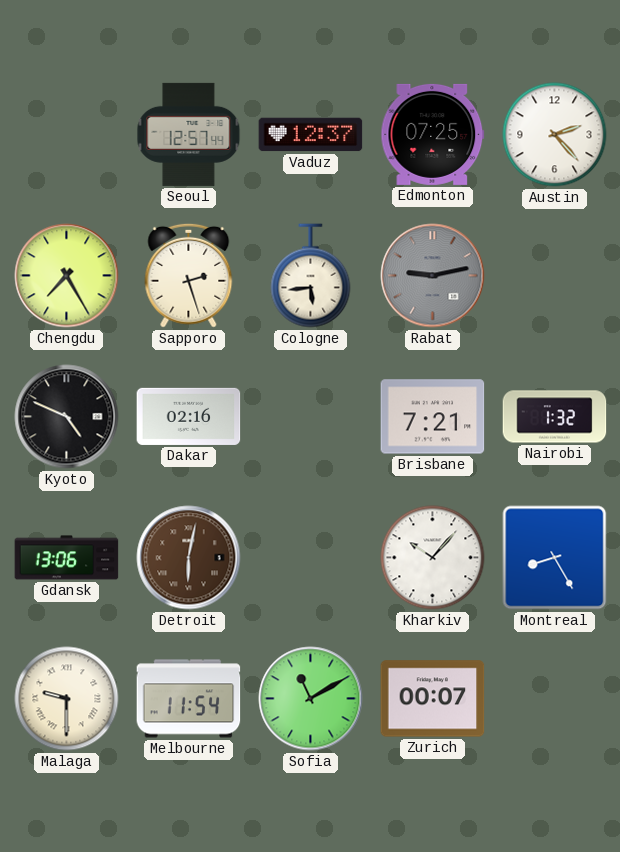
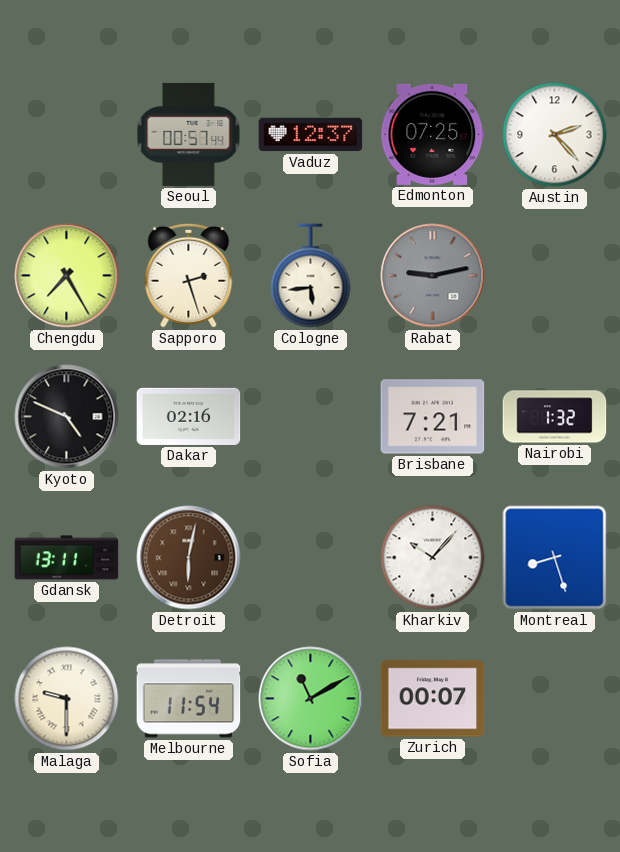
Seoul: 12:57 -> 00:57 (189, 134)
Gdansk: 13:06 -> 13:11 (67, 558)
Montreal: 8:25 -> 8:27 (555, 558)
